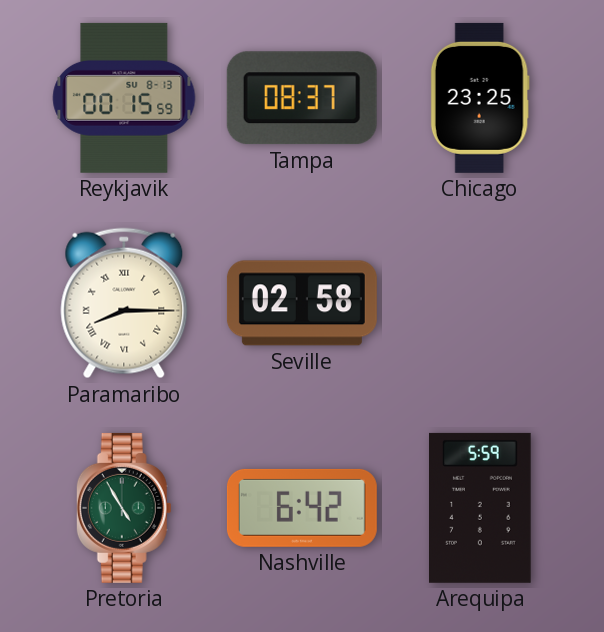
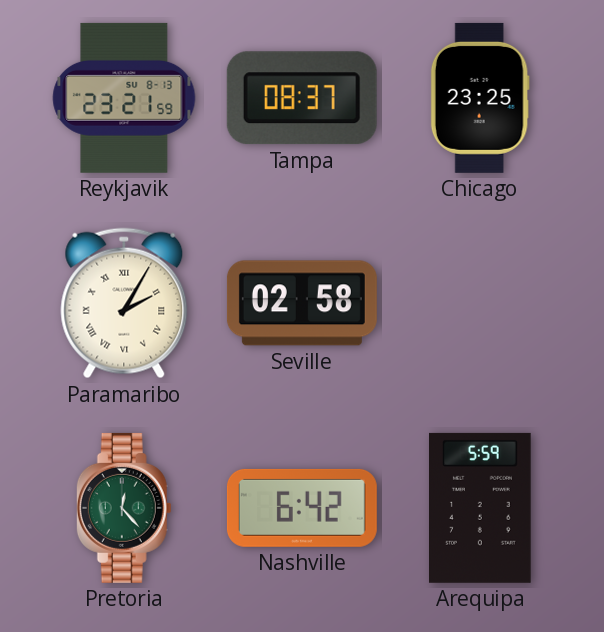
Reykjavik: 00:15 -> 23:21 (124, 98)
Paramaribo: 8:15 -> 2:05 (124, 303)
Pretoria: 4:55 -> 12:23 (124, 508)
